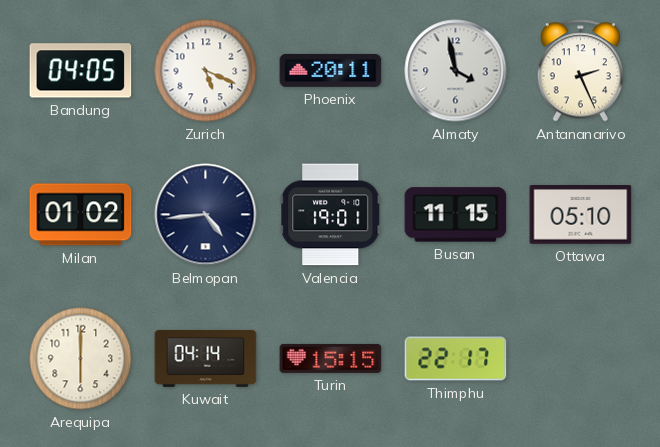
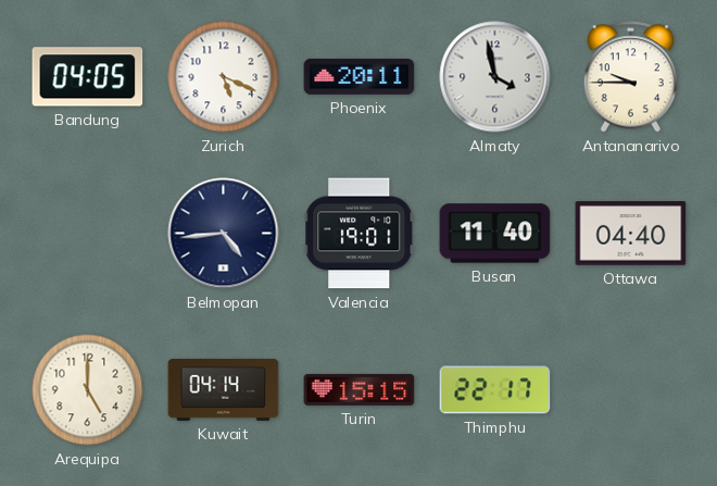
Antananarivo: 2:26 -> 9:45 (630, 77)
Milan: 01:02 -> none (81, 215)
Busan: 11:15 -> 11:40 (495, 234)
Ottawa: 05:10 -> 04:40 (631, 234)
Arequipa: 6:00 -> 5:00 (88, 390)
